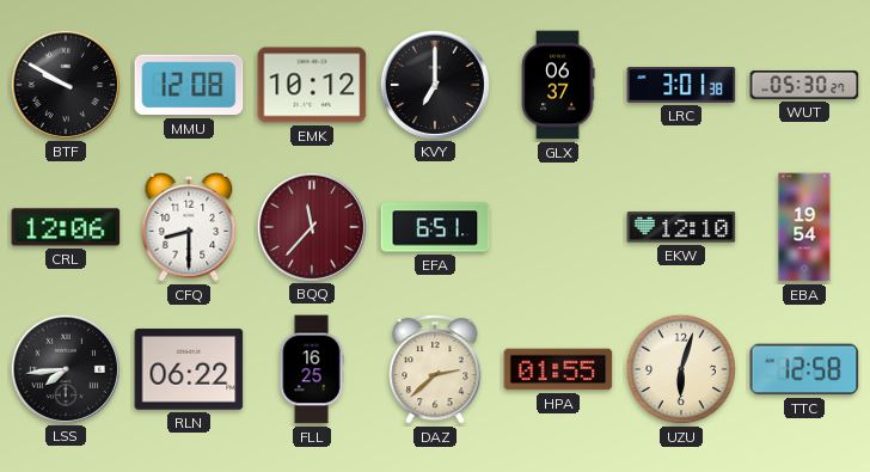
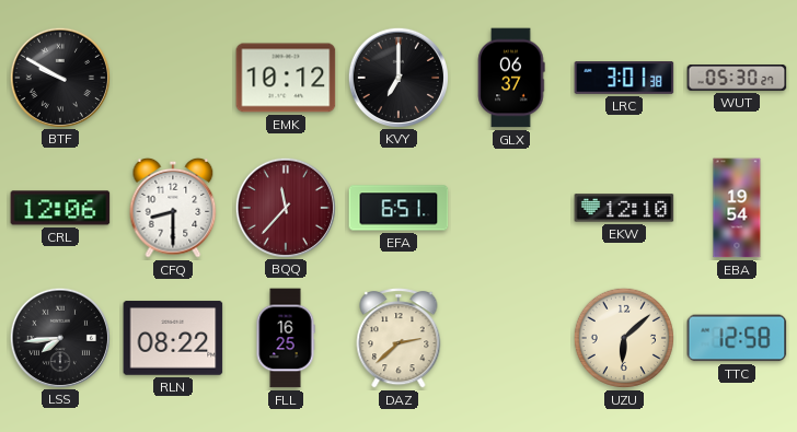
MMU: 12:08 -> none (189, 85)
RLN: 06:22 -> 08:22 (173, 338)
HPA: 01:55 -> none (558, 369)
UZU: 6:03 -> 6:08 (624, 338)
